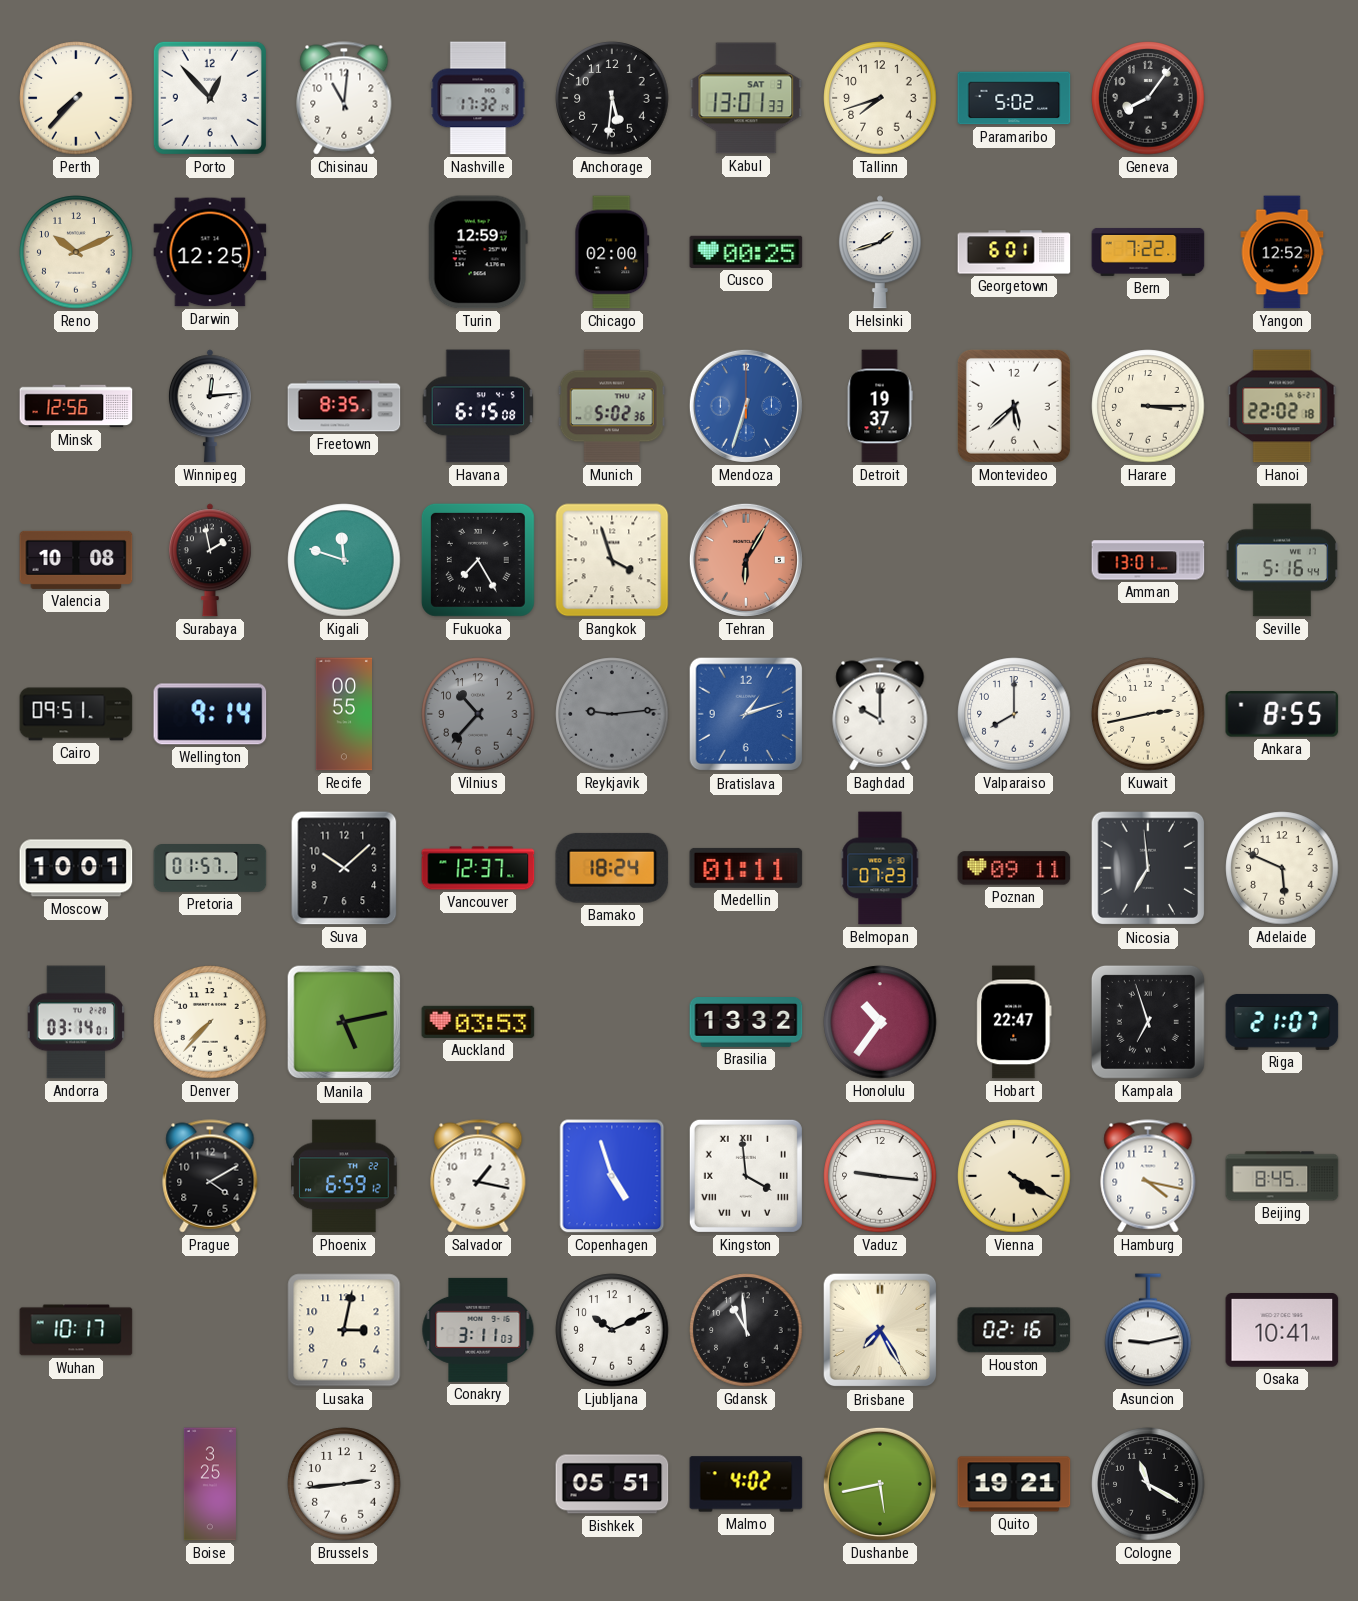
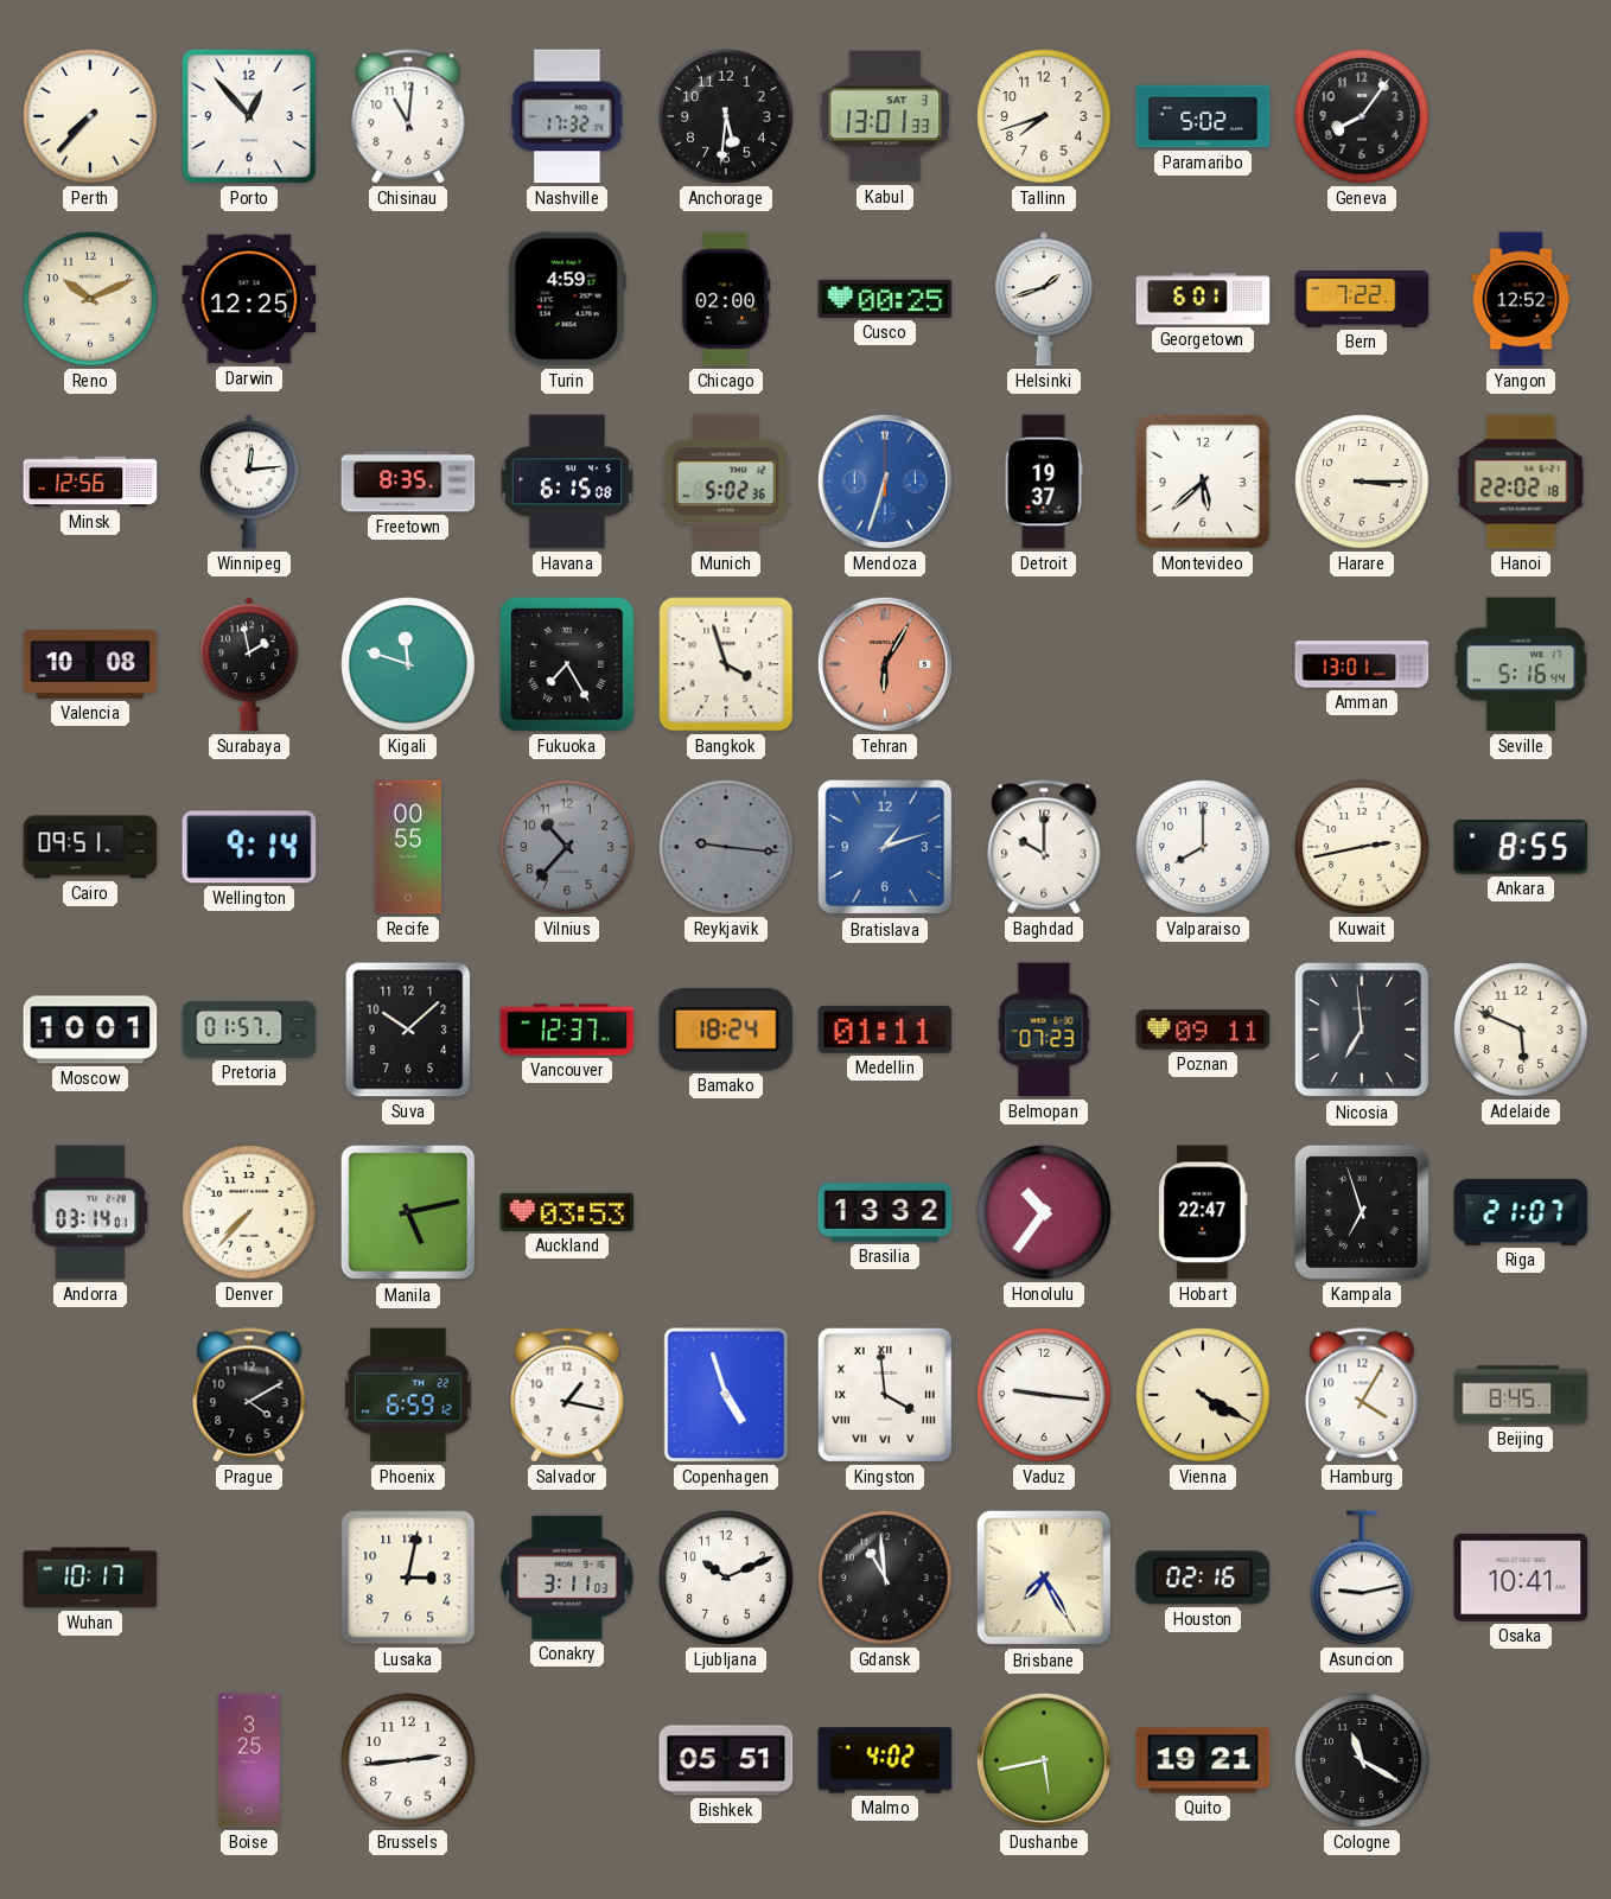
Turin: 12:59 -> 4:59 (567, 299)
Reykjavik: 9:14 -> 9:16 (726, 847)
Hamburg: 4:17 -> 4:05 (1362, 1395)
